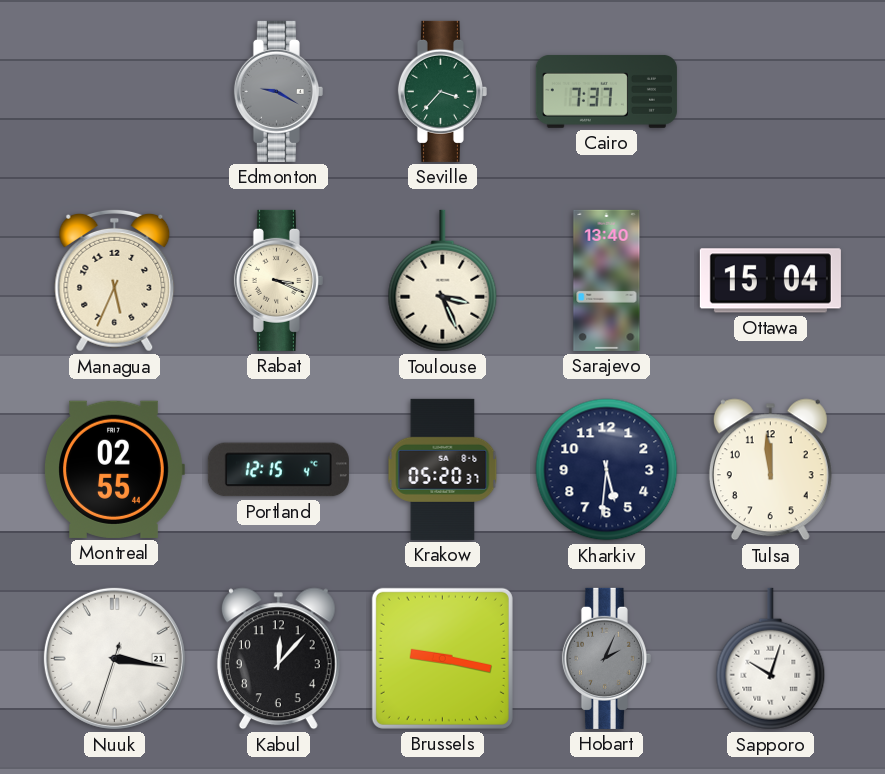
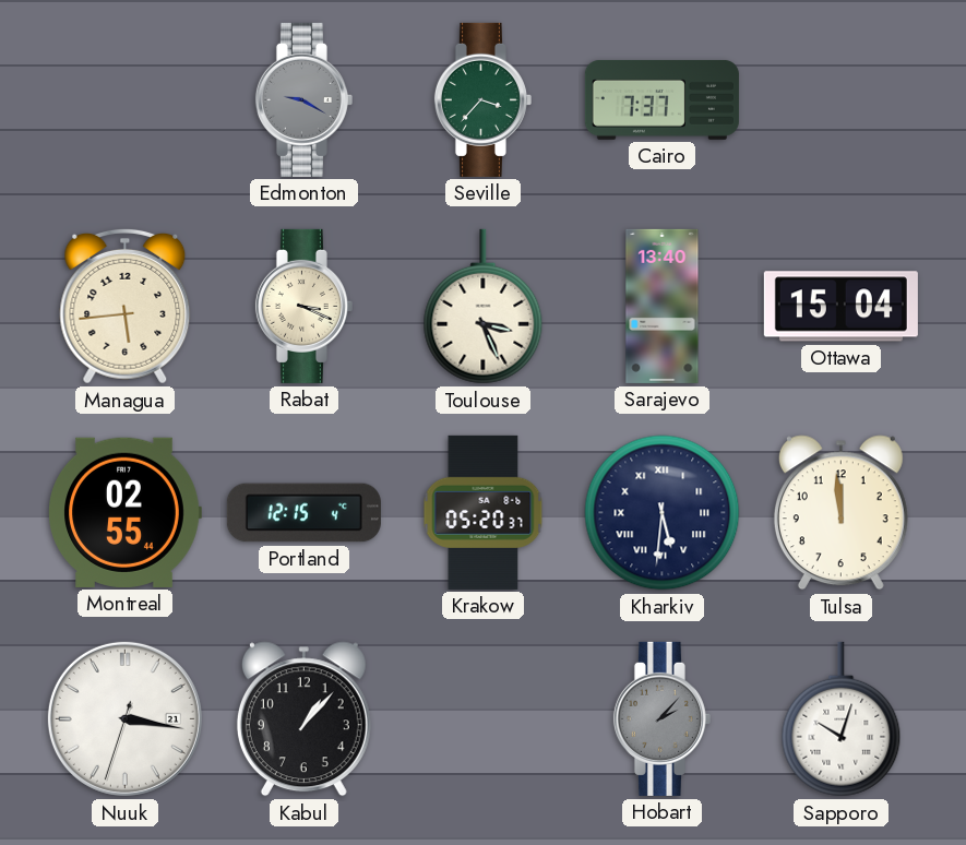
Managua: 5:34 -> 5:44 (126, 306)
Kharkiv numerals: Arabic -> Roman (663, 513)
Kabul: 12:07 -> 1:07 (303, 719)
Brussels: 9:17 -> none (442, 658)
Hobart: 2:04 -> 2:07 (661, 718)
